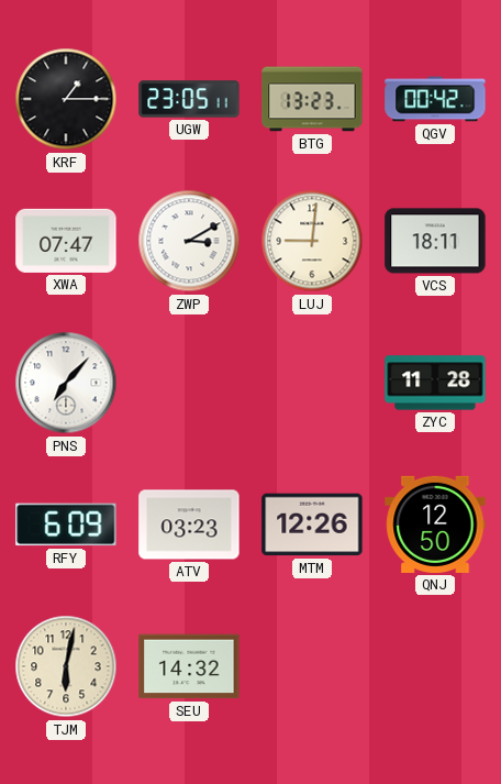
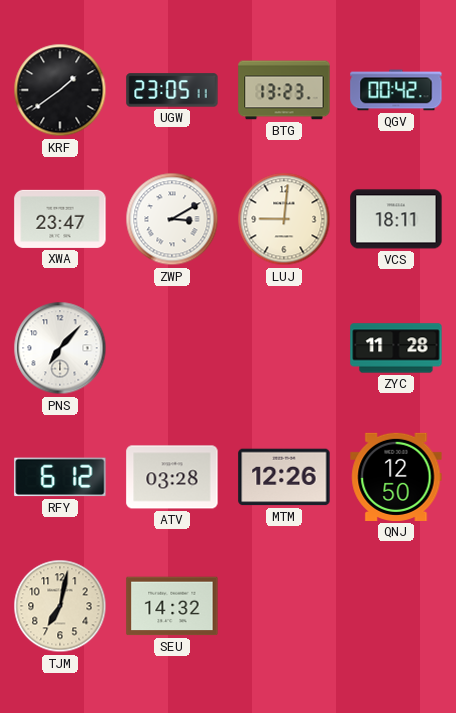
KRF: 1:15 -> 1:39 (60, 90)
XWA: 07:47 -> 23:47 (60, 219)
RFY: 6:09 -> 6:12 (60, 477)
ATV: 03:23 -> 03:28 (172, 477)
TJM: 6:02 -> 7:02 (60, 606)
